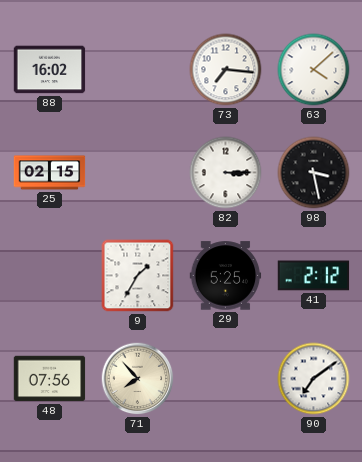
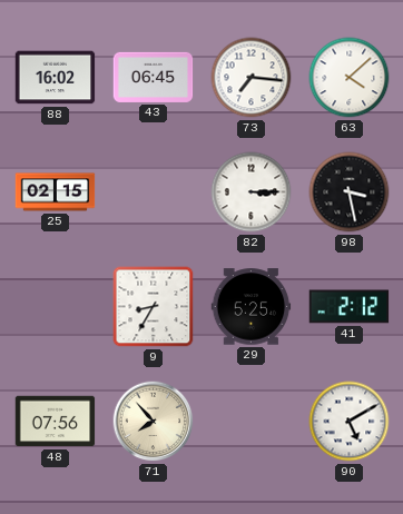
43: none -> 06:45 (154, 77)
9: 1:35 -> 8:35 (154, 307)
90: 7:09 -> 5:10 (350, 422)
